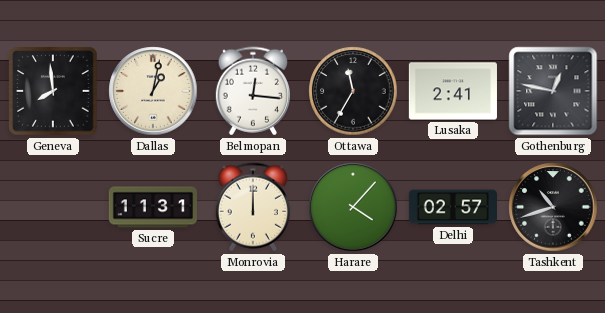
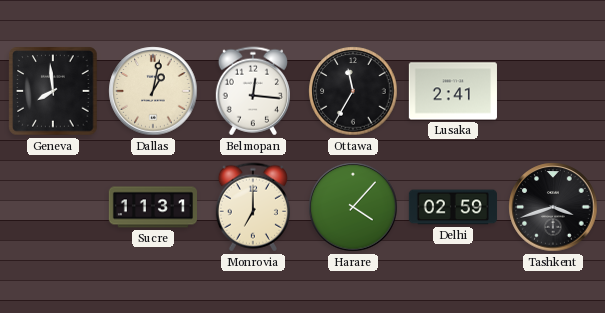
Gothenburg: 12:47 -> none (553, 91)
Monrovia: 12:00 -> 7:00 (253, 207)
Delhi: 02:57 -> 02:59 (453, 207)
Tashkent: 10:42 -> 3:42 (553, 207)
